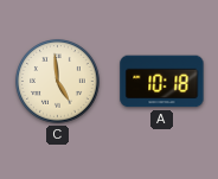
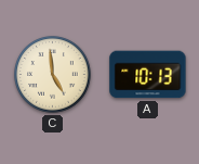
A: 10:18 -> 10:13 (148, 75)
